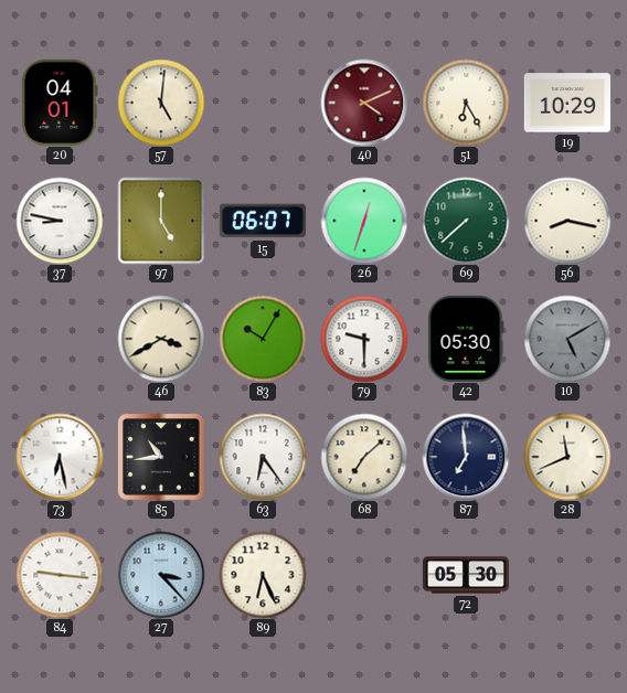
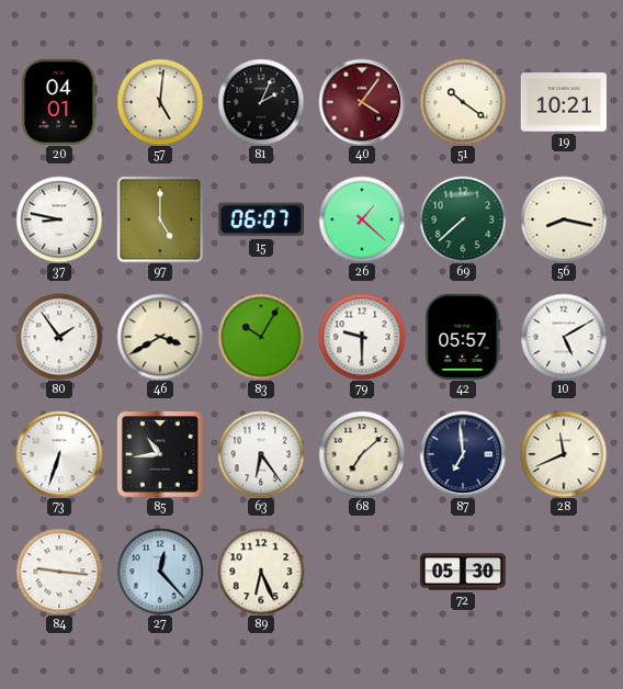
81: none -> 2:04 (261, 102)
40: 4:11 -> 4:06 (362, 102)
51: 6:25 -> 10:21 (463, 102)
19: 10:29 -> 10:21 (564, 102)
26: 12:33 -> 1:22 (362, 219)
80: none -> 1:54 (59, 337)
42: 05:30 -> 05:57 (463, 337)
10 dial: grey -> white (564, 337)
73: 6:28 -> 6:33 (59, 454)
27: 3:23 -> 12:23 (160, 572)
